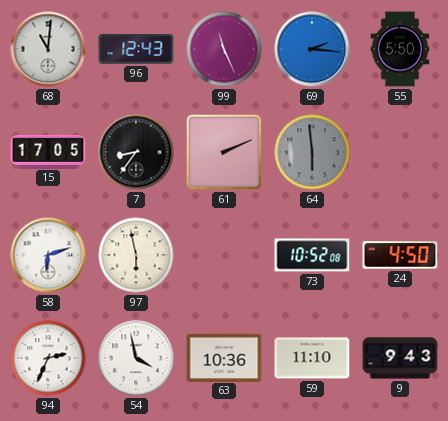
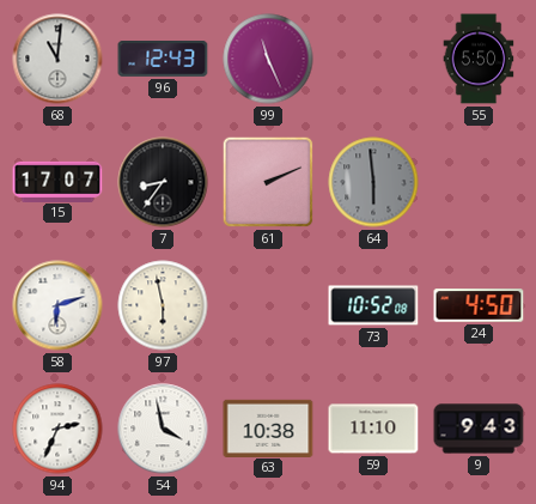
69: 2:16 -> none (312, 49)
15: 17:05 -> 17:07 (57, 181)
63: 10:36 -> 10:38 (268, 427)
